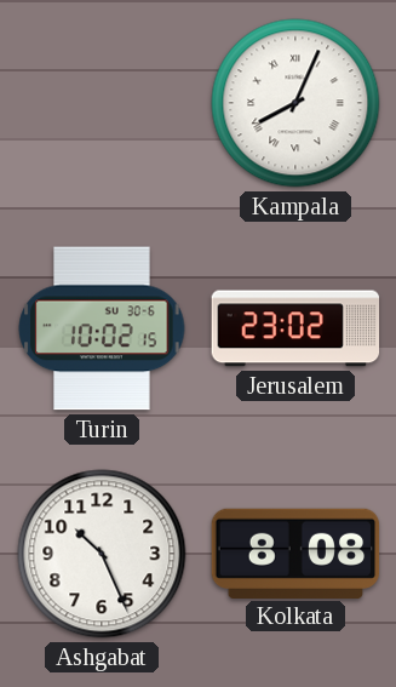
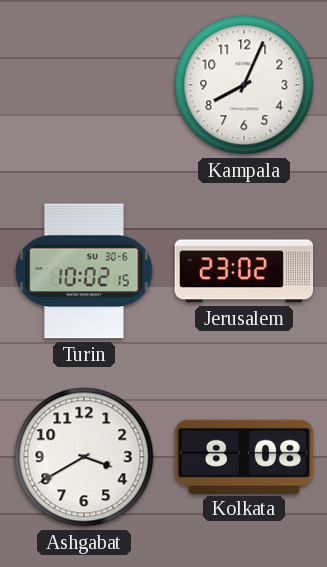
Kampala numerals: Roman -> Arabic (244, 85)
Ashgabat: 10:26 -> 3:40 (84, 457)
